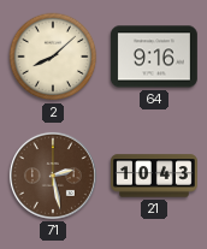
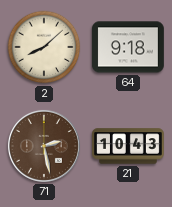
64: 9:16 -> 9:18 (128, 47)
